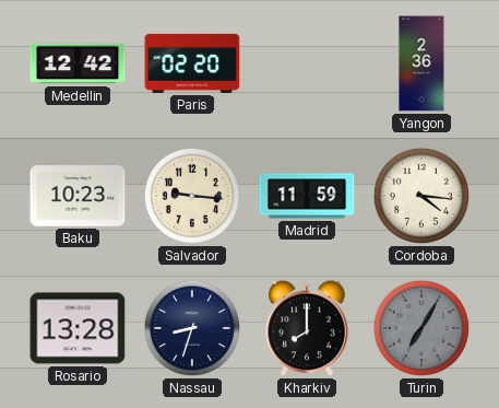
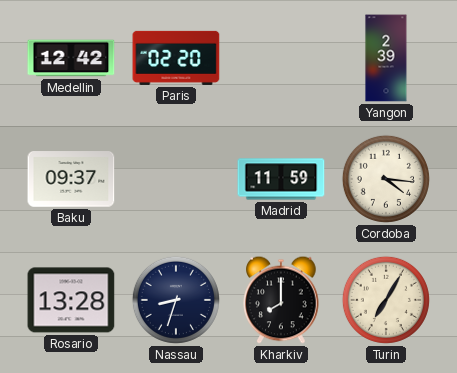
Yangon: 2:36 -> 2:39 (386, 58)
Baku: 10:23 -> 09:37 (71, 179)
Salvador: 9:16 -> none (192, 196)
Turin dial: grey -> cream (386, 300)
